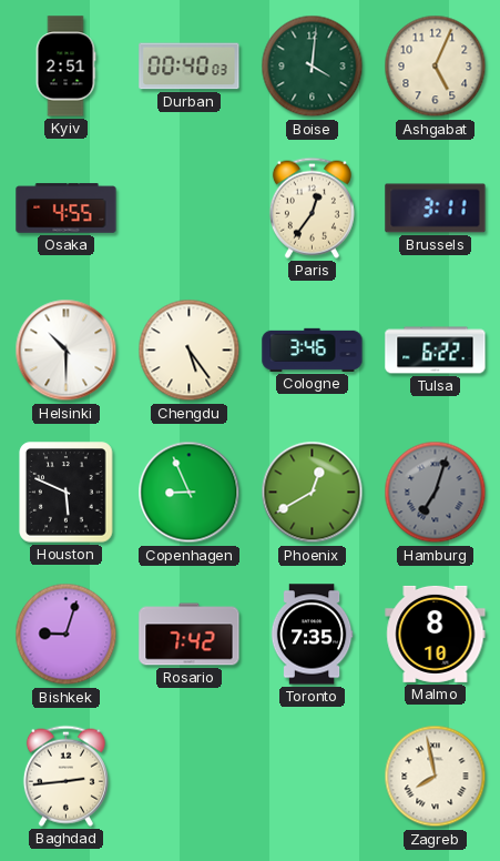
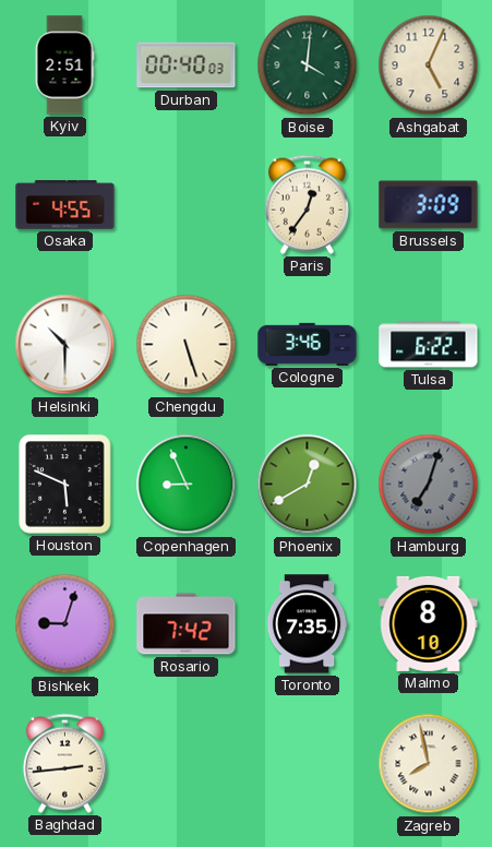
Brussels: 3:11 -> 3:09 (429, 205)
Chengdu: 5:24 -> 5:27 (187, 345)
